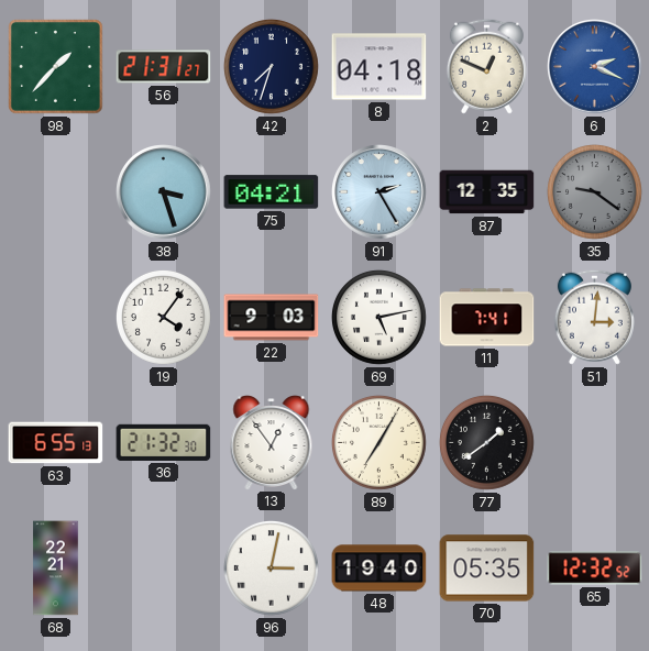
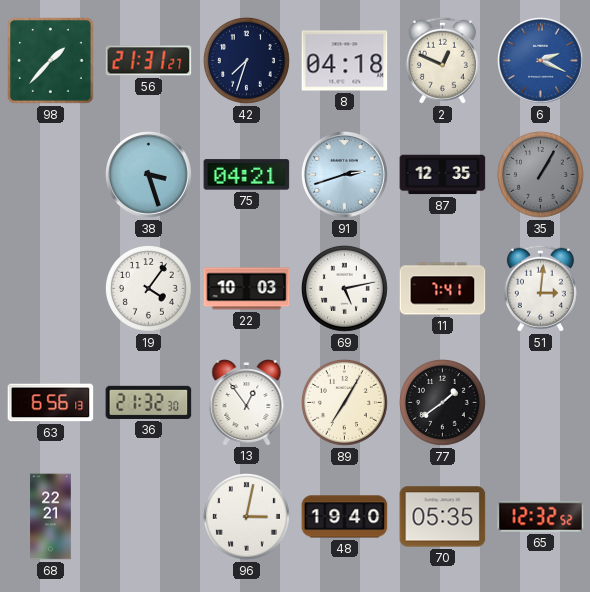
91: 2:25 -> 2:42 (345, 175)
35: 9:21 -> 1:05 (540, 174)
22: 9:03 -> 10:03 (247, 289)
63: 6:55 -> 6:56 (51, 403)
